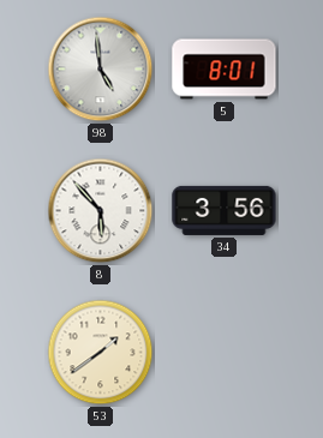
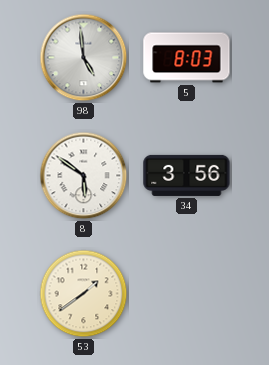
5: 8:01 -> 8:03 (187, 58)
8: 5:53 -> 5:51 (84, 176)
